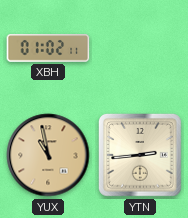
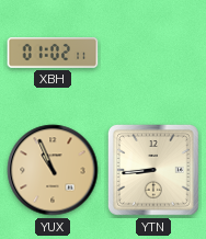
YUX: 10:58 -> 10:56 (53, 170)
YTN: 2:44 -> 8:44 (154, 171)
